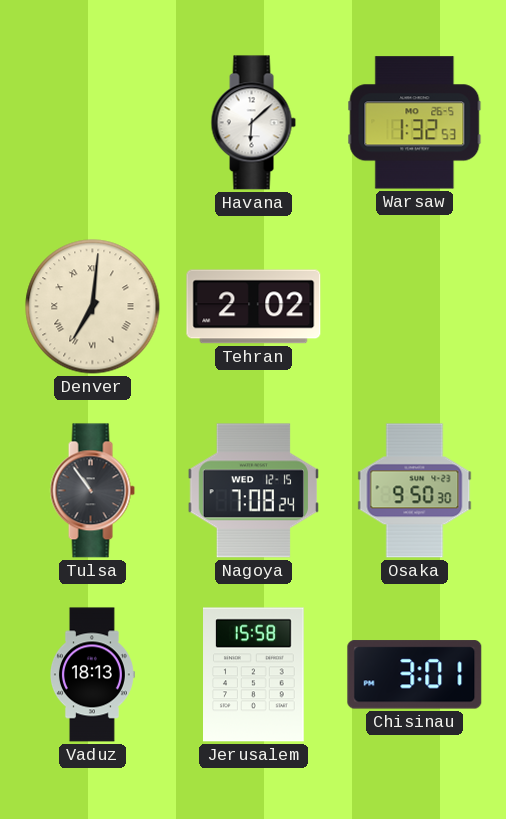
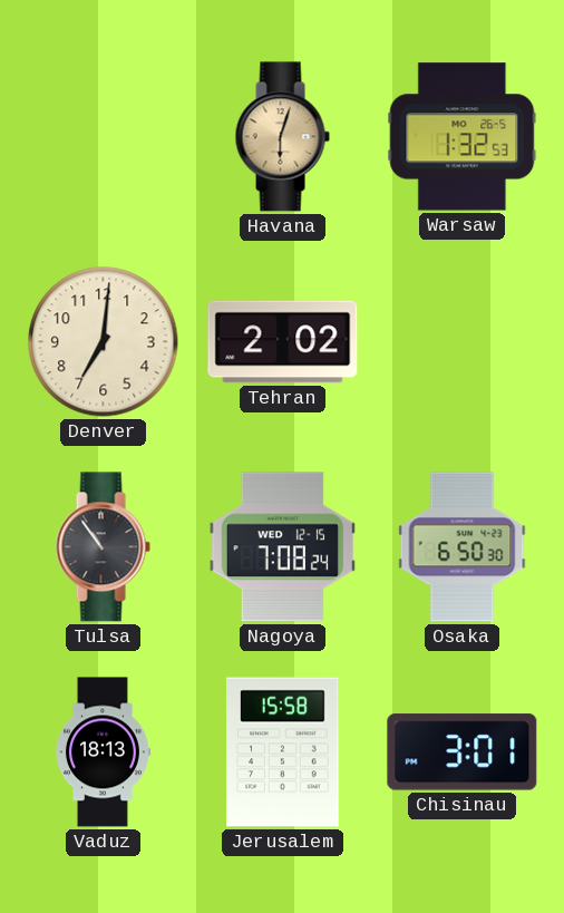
Havana: 6:08 -> 6:03 (282, 137)
Havana dial: white -> champagne (282, 137)
Denver numerals: Roman -> Arabic (104, 342)
Osaka: 9:50 -> 6:50 (463, 547)
